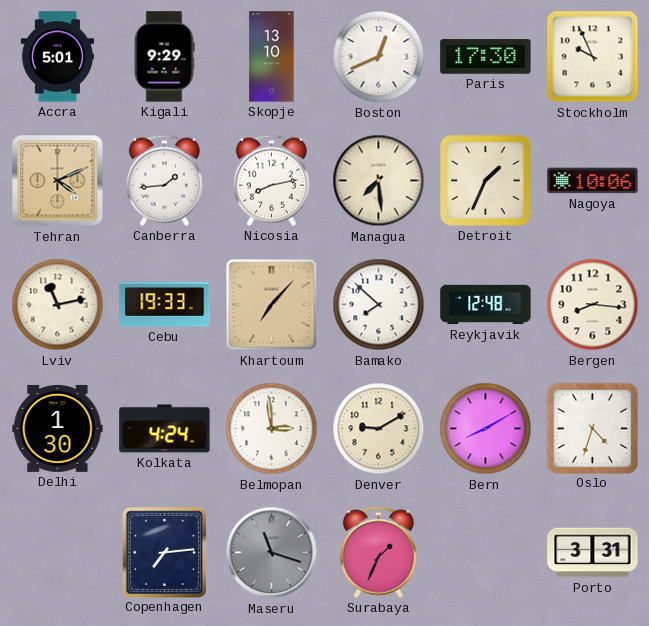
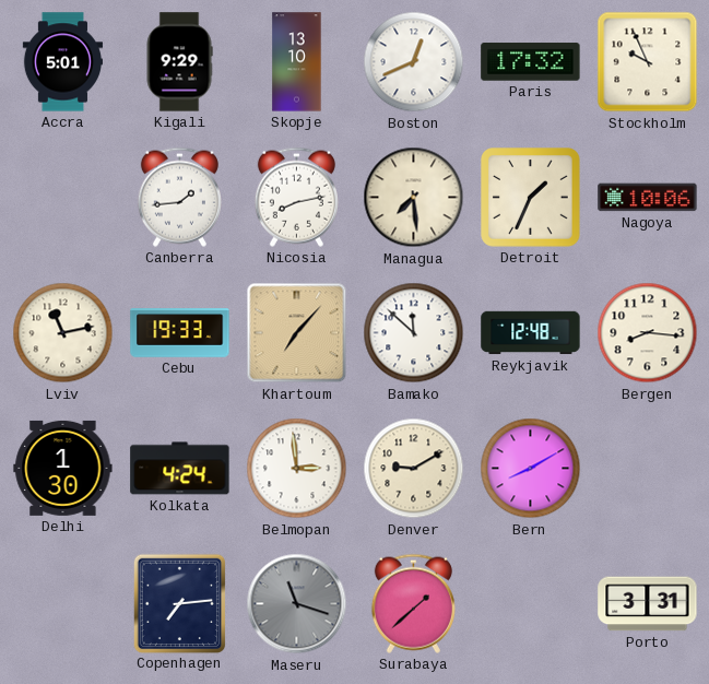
Paris: 17:30 -> 17:32 (531, 62)
Tehran: 4:11 -> none (58, 181)
Bamako: 7:52 -> 11:52 (414, 333)
Oslo: 4:33 -> none (592, 428)
Surabaya: 1:34 -> 1:38 (413, 603)
